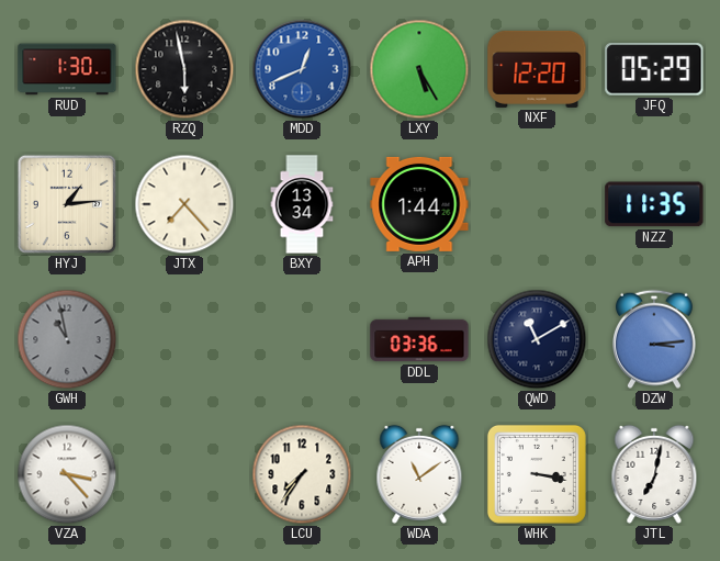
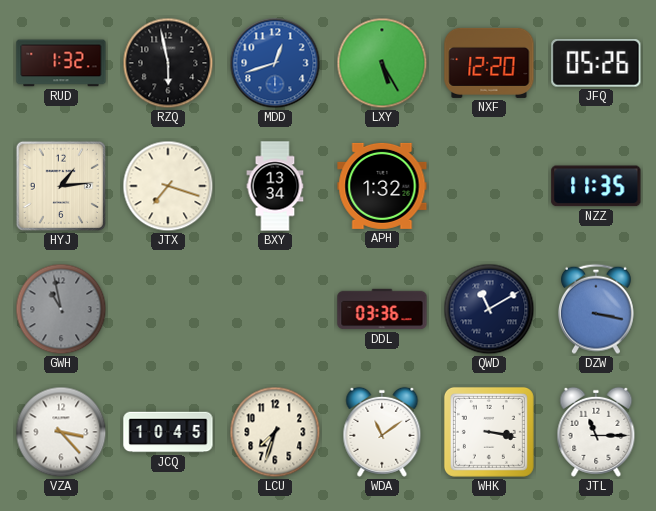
RUD: 1:30 -> 1:32 (61, 63)
MDD: 12:41 -> 12:42 (275, 63)
JFQ: 05:29 -> 05:26 (596, 63)
JTX: 7:23 -> 7:18 (168, 186)
APH: 1:44 -> 1:32 (382, 186)
DZW: 3:14 -> 3:17 (596, 309)
JCQ: none -> 10:45 (168, 432)
LCU: 7:36 -> 7:33 (275, 432)
JTL: 7:02 -> 11:15 (596, 432)
